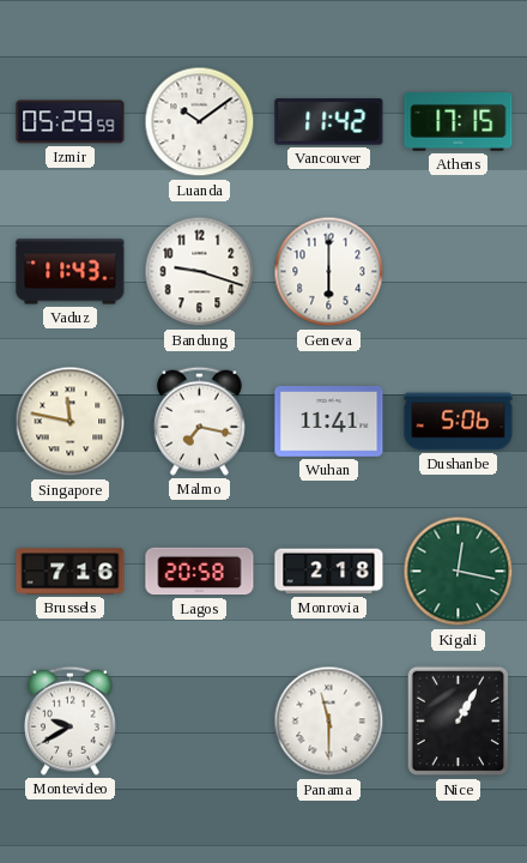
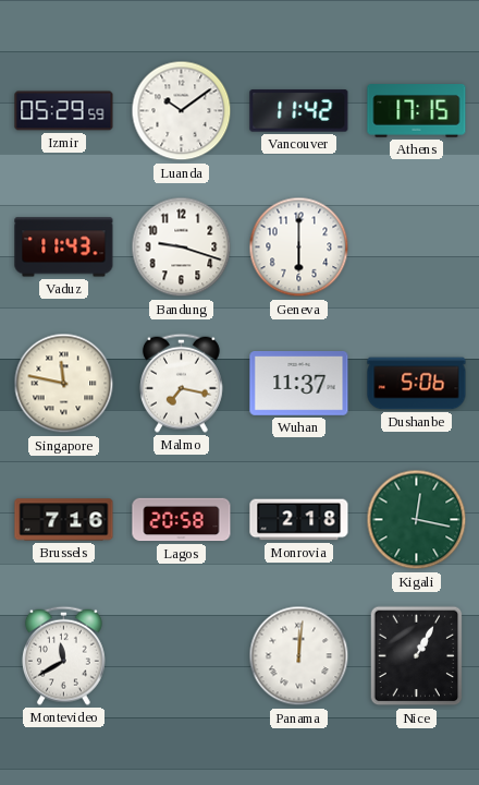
Wuhan: 11:41 -> 11:37 (299, 384)
Montevideo: 9:40 -> 11:40 (63, 655)
Panama: 11:30 -> 12:01 (299, 656)
